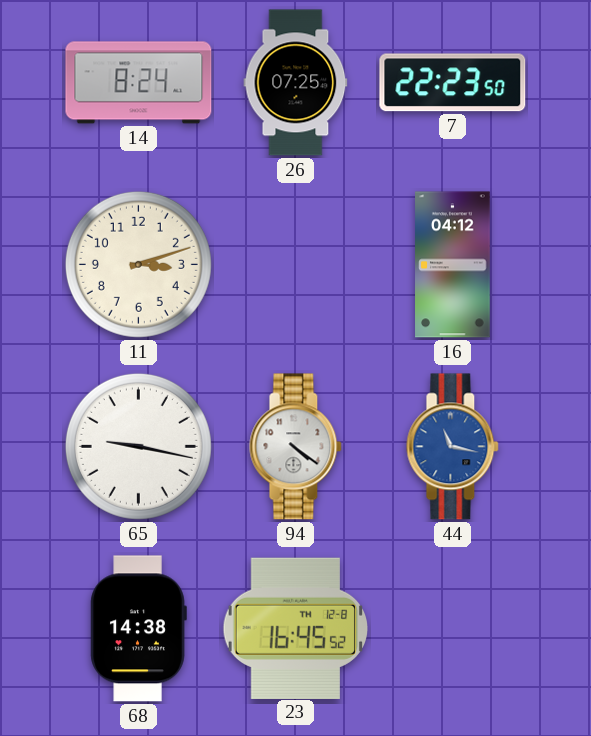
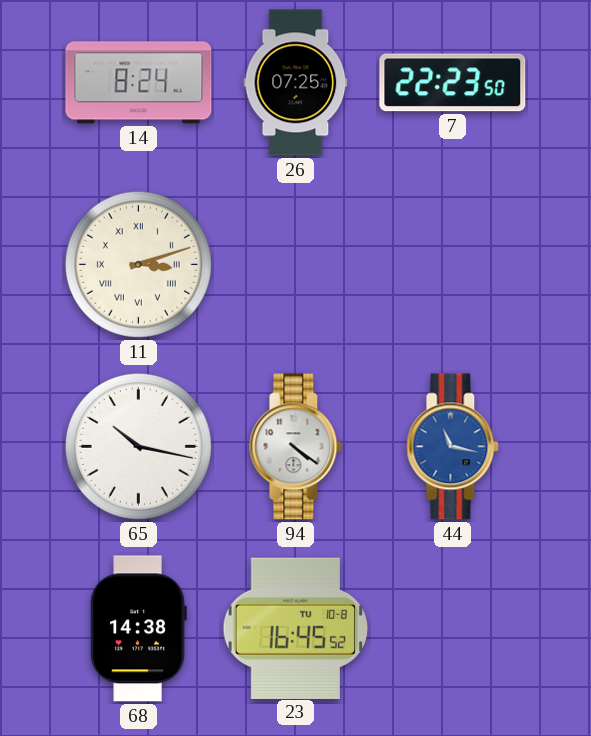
11 numerals: Arabic -> Roman (138, 264)
16: 04:12 -> none (453, 265)
65: 9:17 -> 10:17 (138, 446)
23 date: TH 12-8 -> TU 10-8 (295, 628)
